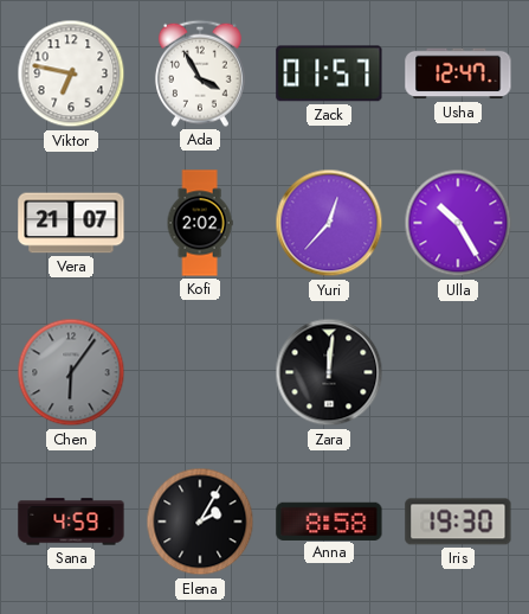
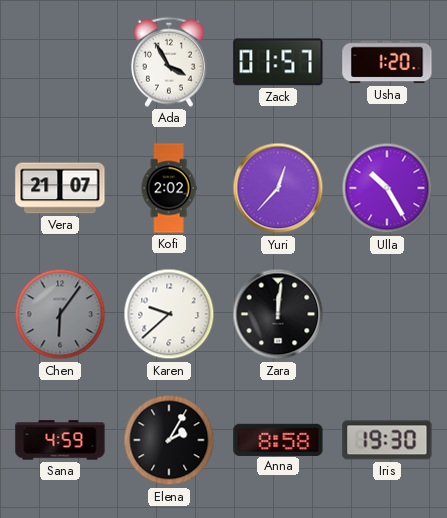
Viktor: 6:47 -> none (71, 73)
Usha: 12:47 -> 1:20 (387, 62)
Karen: none -> 9:38 (169, 314)
